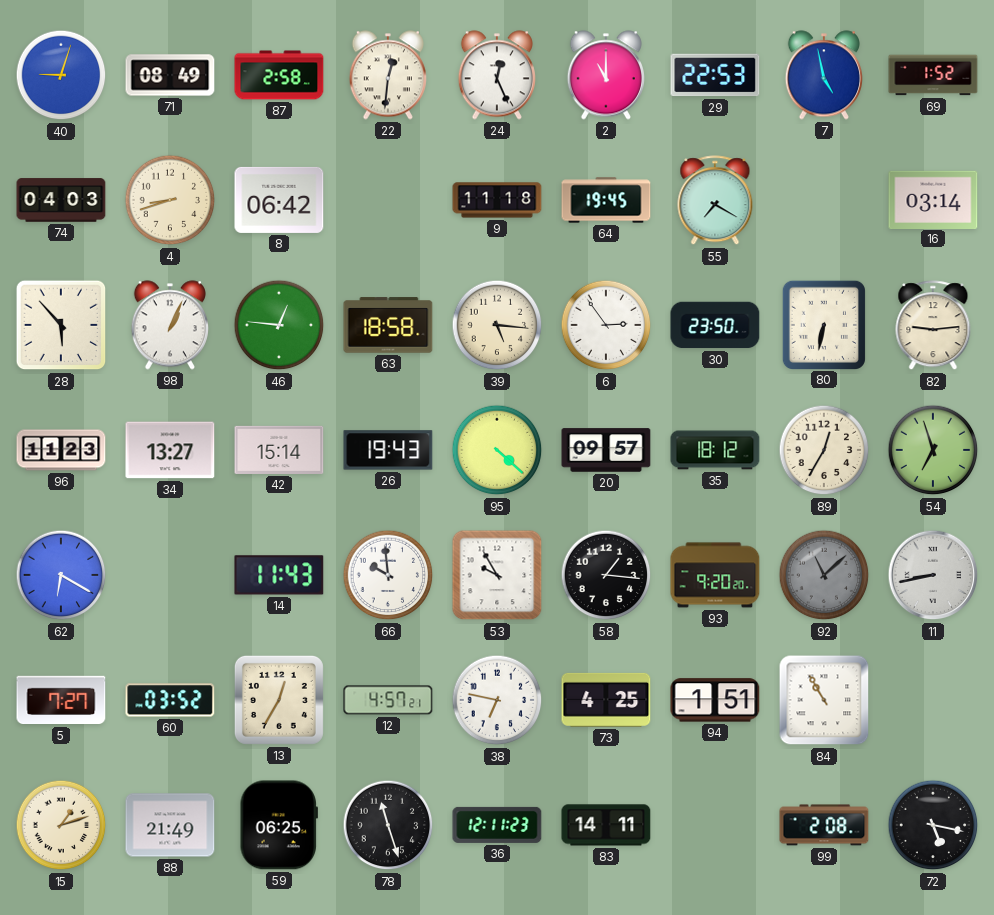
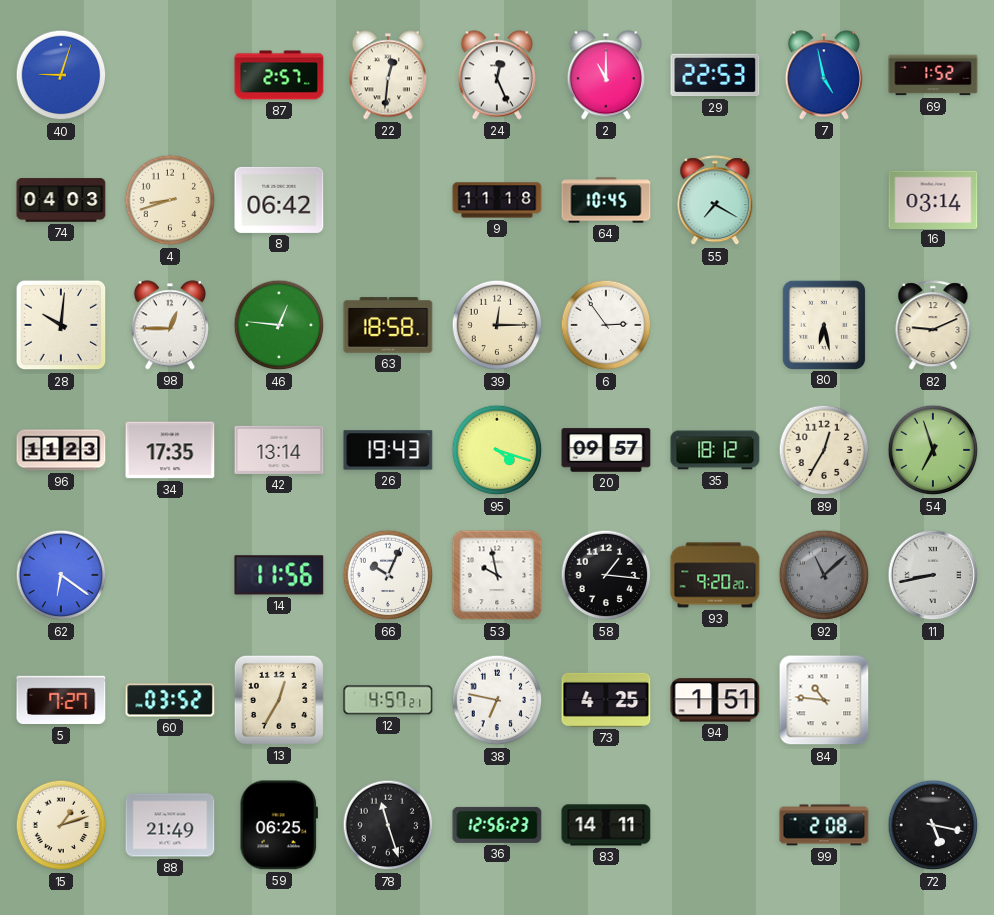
71: 08:49 -> none (170, 75)
87: 2:58 -> 2:57 (279, 75)
64: 19:45 -> 10:45 (606, 200)
28: 5:53 -> 10:01 (61, 325)
98: 1:04 -> 12:45 (170, 325)
39: 5:16 -> 12:15 (497, 325)
30: 23:50 -> none (715, 325)
80: 6:32 -> 6:28 (823, 324)
82: 9:14 -> 9:11 (933, 326)
34: 13:27 -> 17:35 (170, 450)
42: 15:14 -> 13:14 (279, 450)
95: 4:22 -> 4:18 (497, 450)
62: 6:20 -> 6:21 (61, 575)
14: 11:43 -> 11:56 (279, 575)
66: 9:59 -> 10:04 (388, 575)
53: 9:55 -> 9:58 (497, 575)
84: 10:55 -> 10:46 (824, 700)
36: 12:11 -> 12:56 (497, 825)
